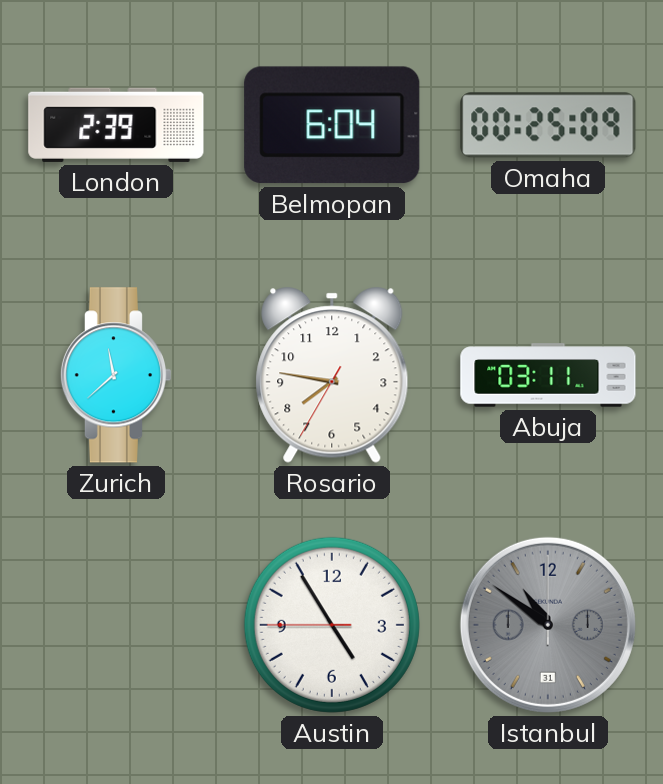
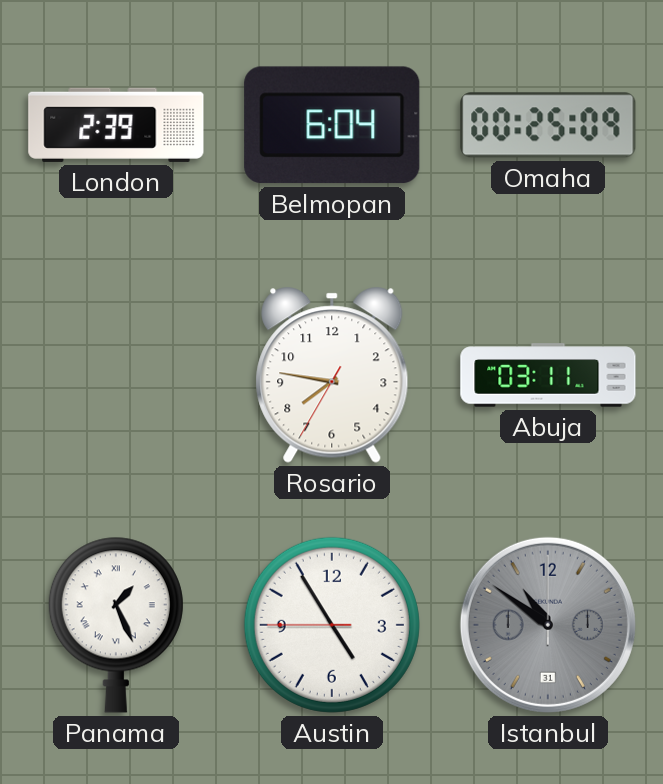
Zurich: 11:38 -> none (115, 375)
Panama: none -> 1:26 (116, 625)
